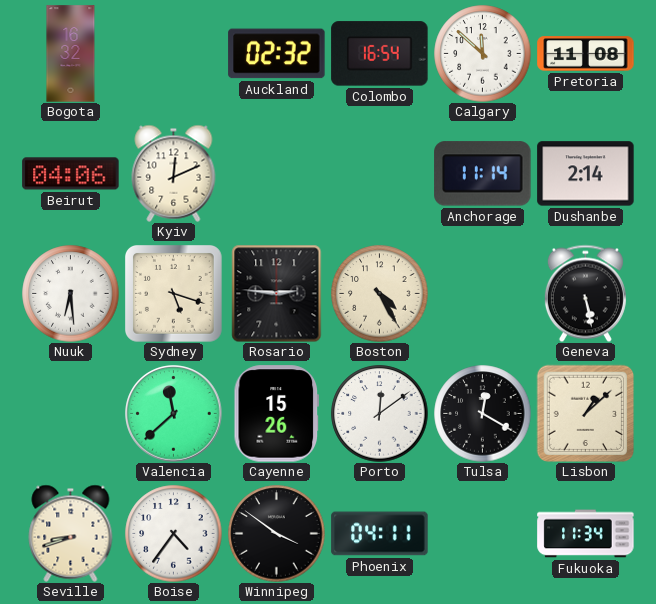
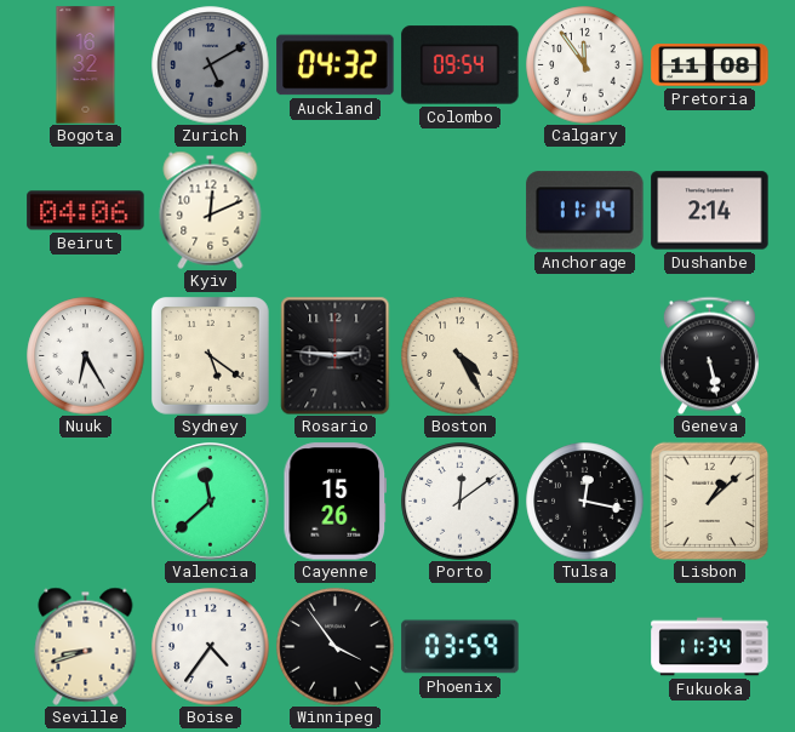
Zurich: none -> 5:10 (211, 65)
Auckland: 02:32 -> 04:32 (336, 65)
Colombo: 16:54 -> 09:54 (461, 65)
Calgary: 11:52 -> 11:54 (585, 65)
Nuuk: 6:29 -> 6:25 (86, 356)
Sydney: 5:18 -> 5:21 (211, 356)
Tulsa: 12:20 -> 12:17 (585, 502)
Winnipeg: 3:51 -> 3:54 (336, 647)
Phoenix: 04:11 -> 03:59 (461, 647)
